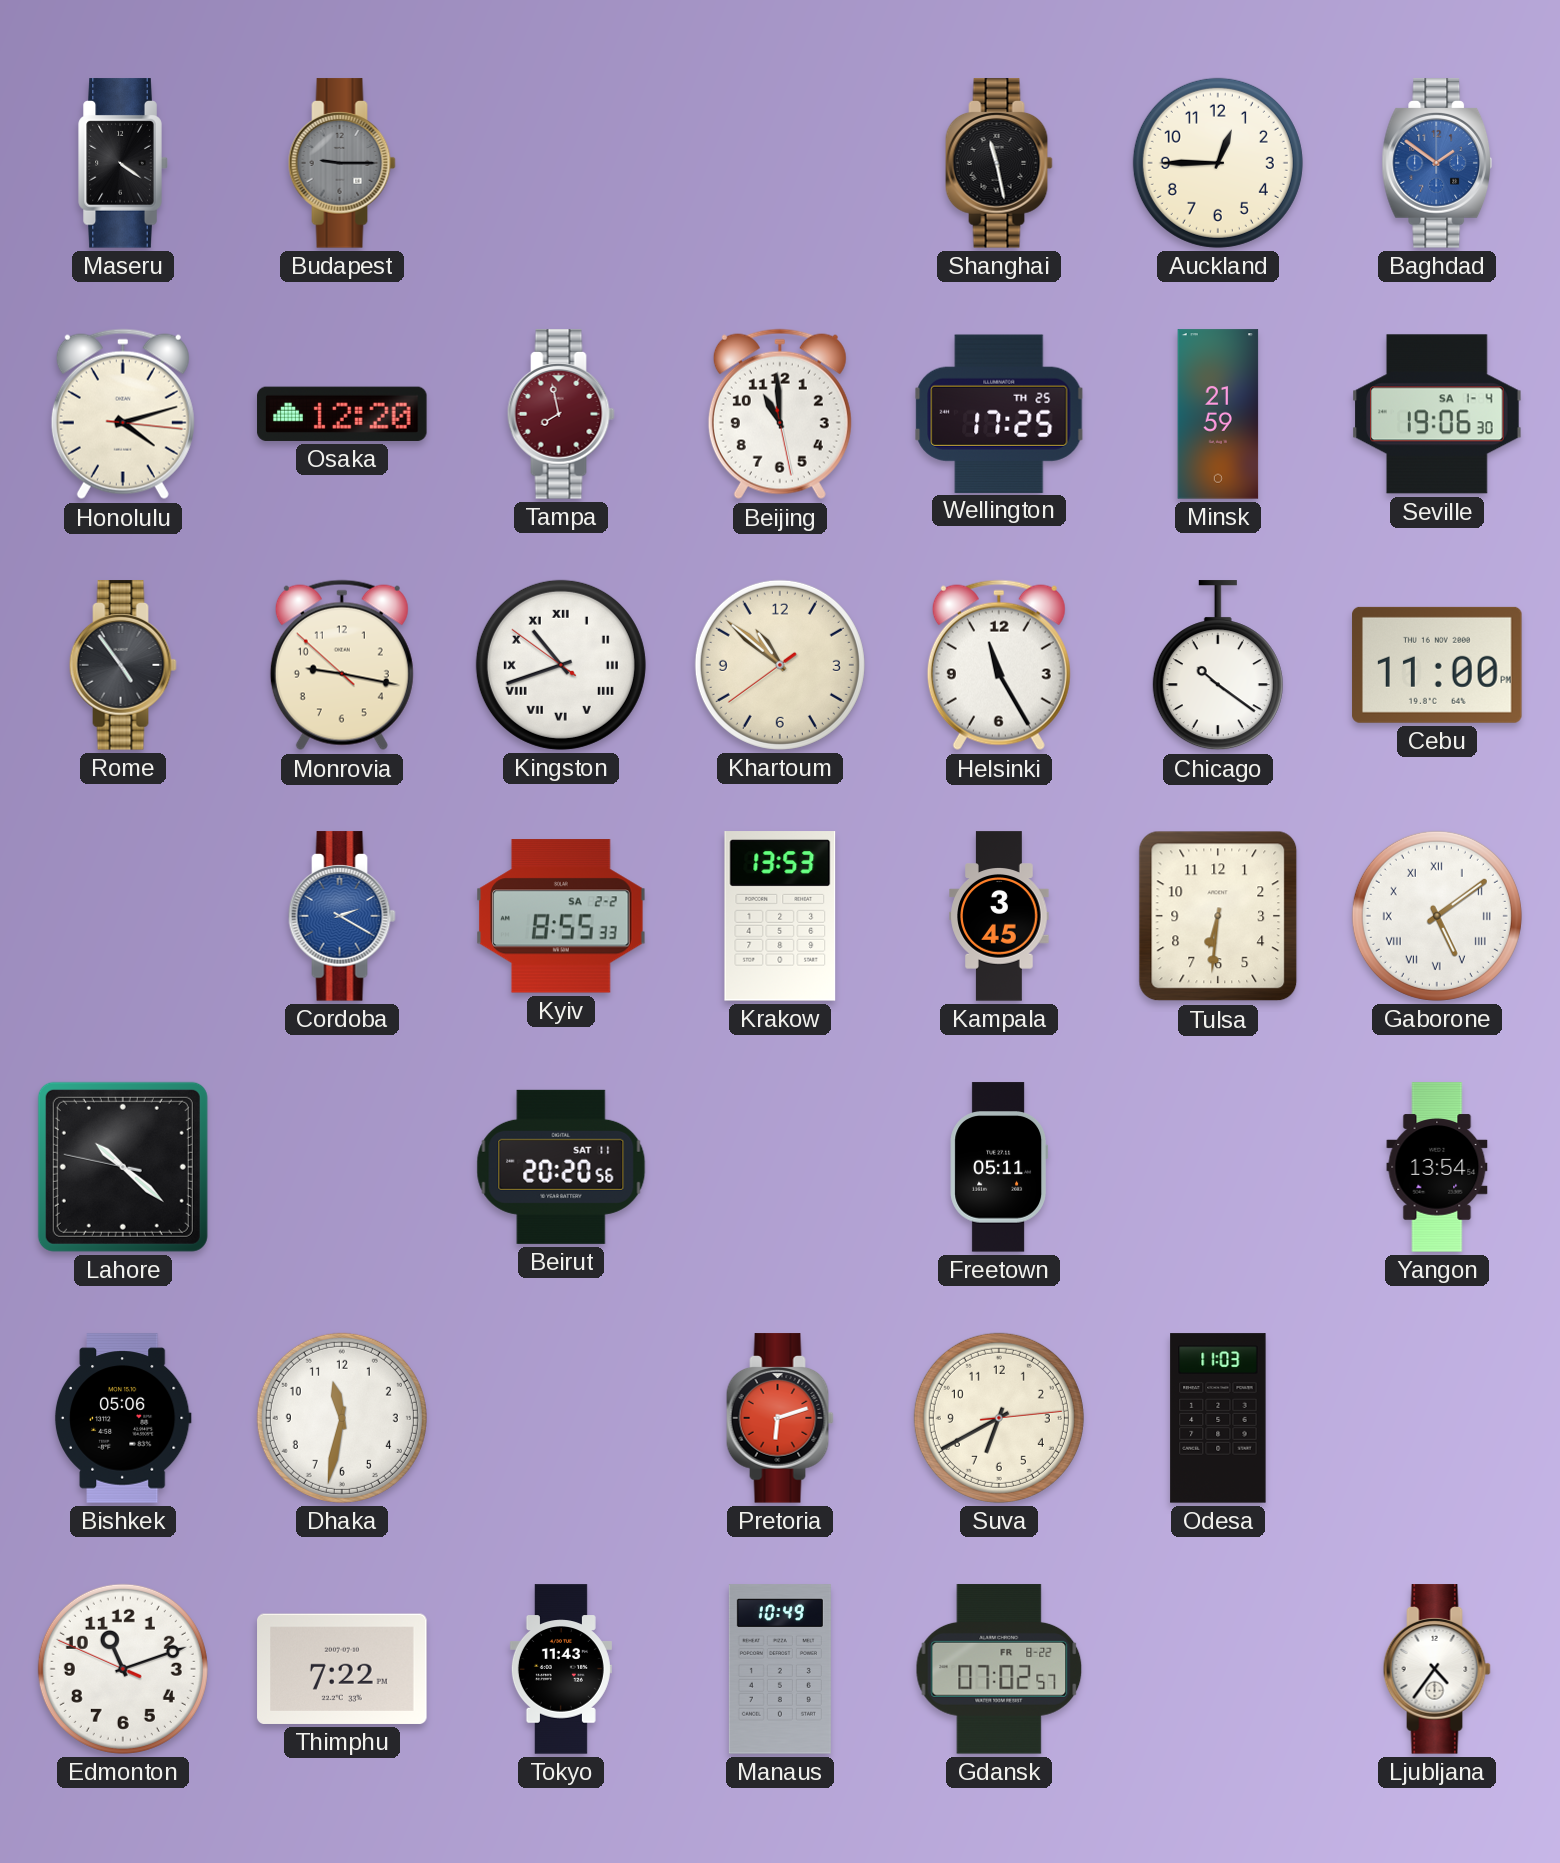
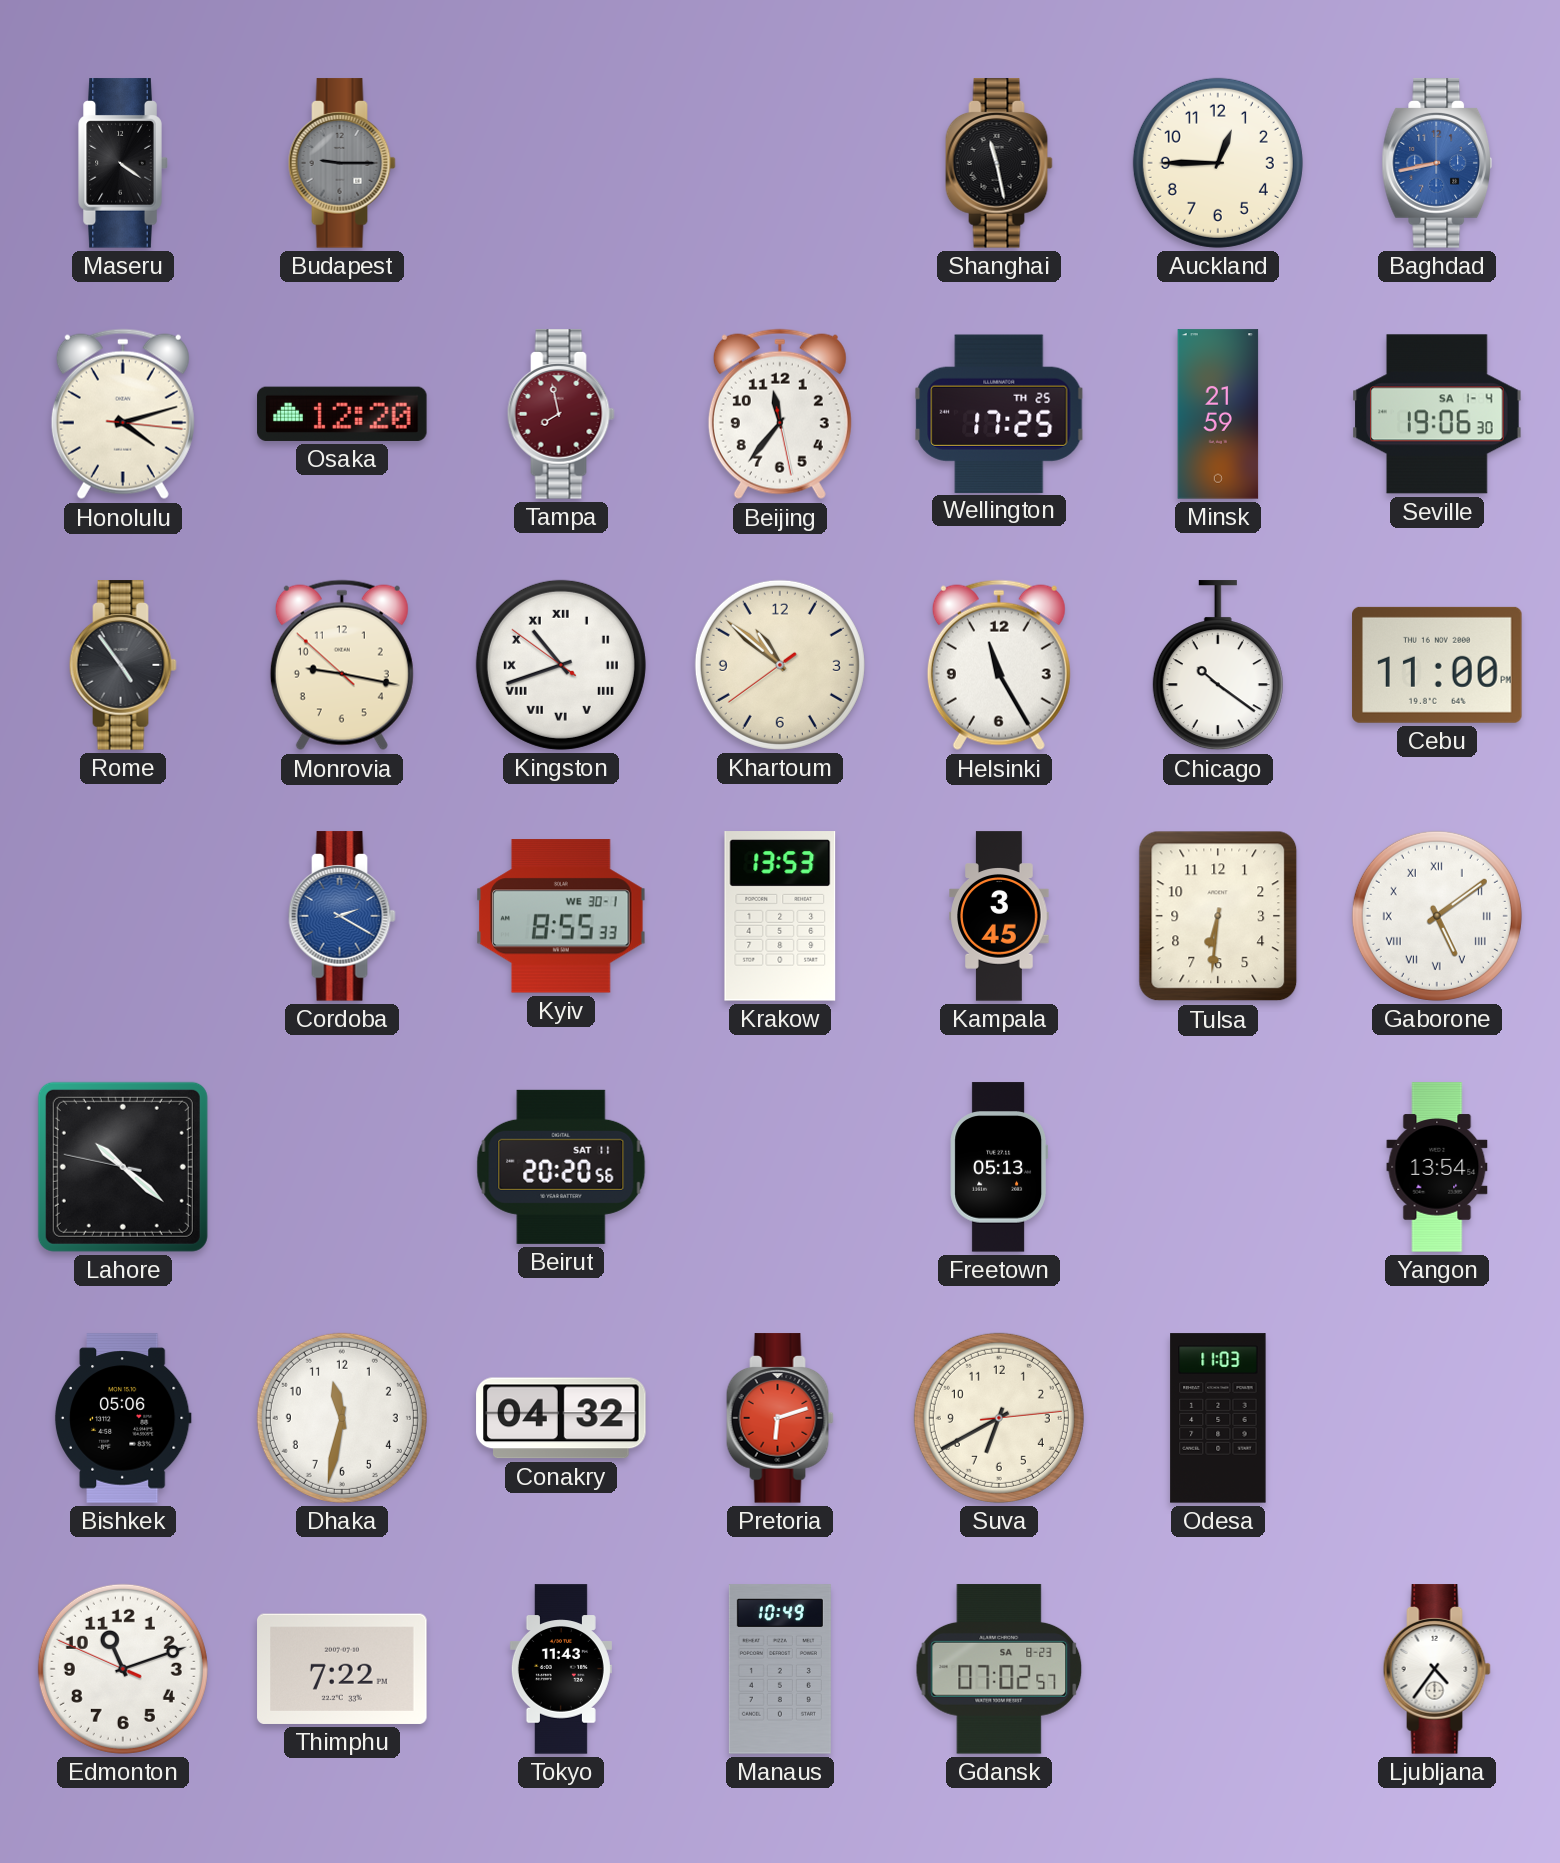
Baghdad: 1:51 -> 8:43 (1436, 163)
Beijing: 10:59 -> 11:36 (780, 414)
Kyiv date: SA 2-2 -> WE 30-1 (561, 916)
Freetown: 05:11 -> 05:13 (999, 1167)
Conakry: none -> 04:32 (561, 1418)
Gdansk date: FR 8-22 -> SA 8-23 (999, 1669)
